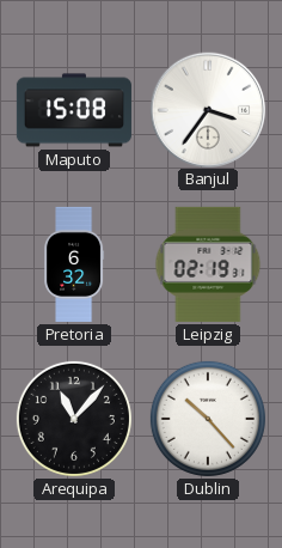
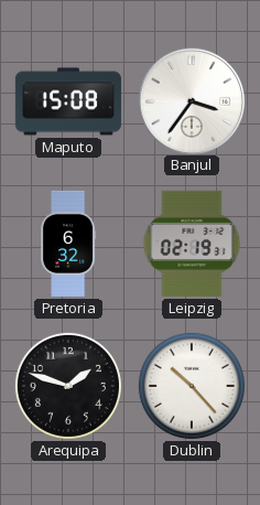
Arequipa: 11:07 -> 1:48 (68, 386)
